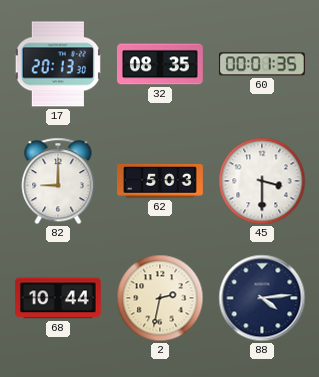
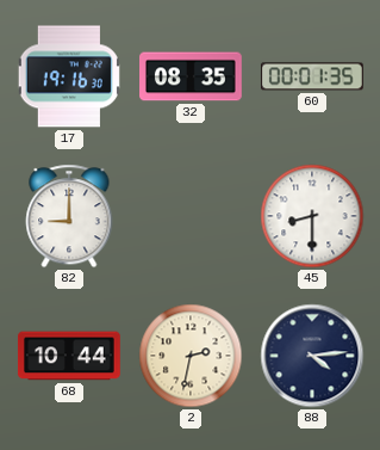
17: 20:13 -> 19:16 (69, 76)
62: 5:03 -> none (161, 181)
45: 3:30 -> 8:30 (312, 216)
